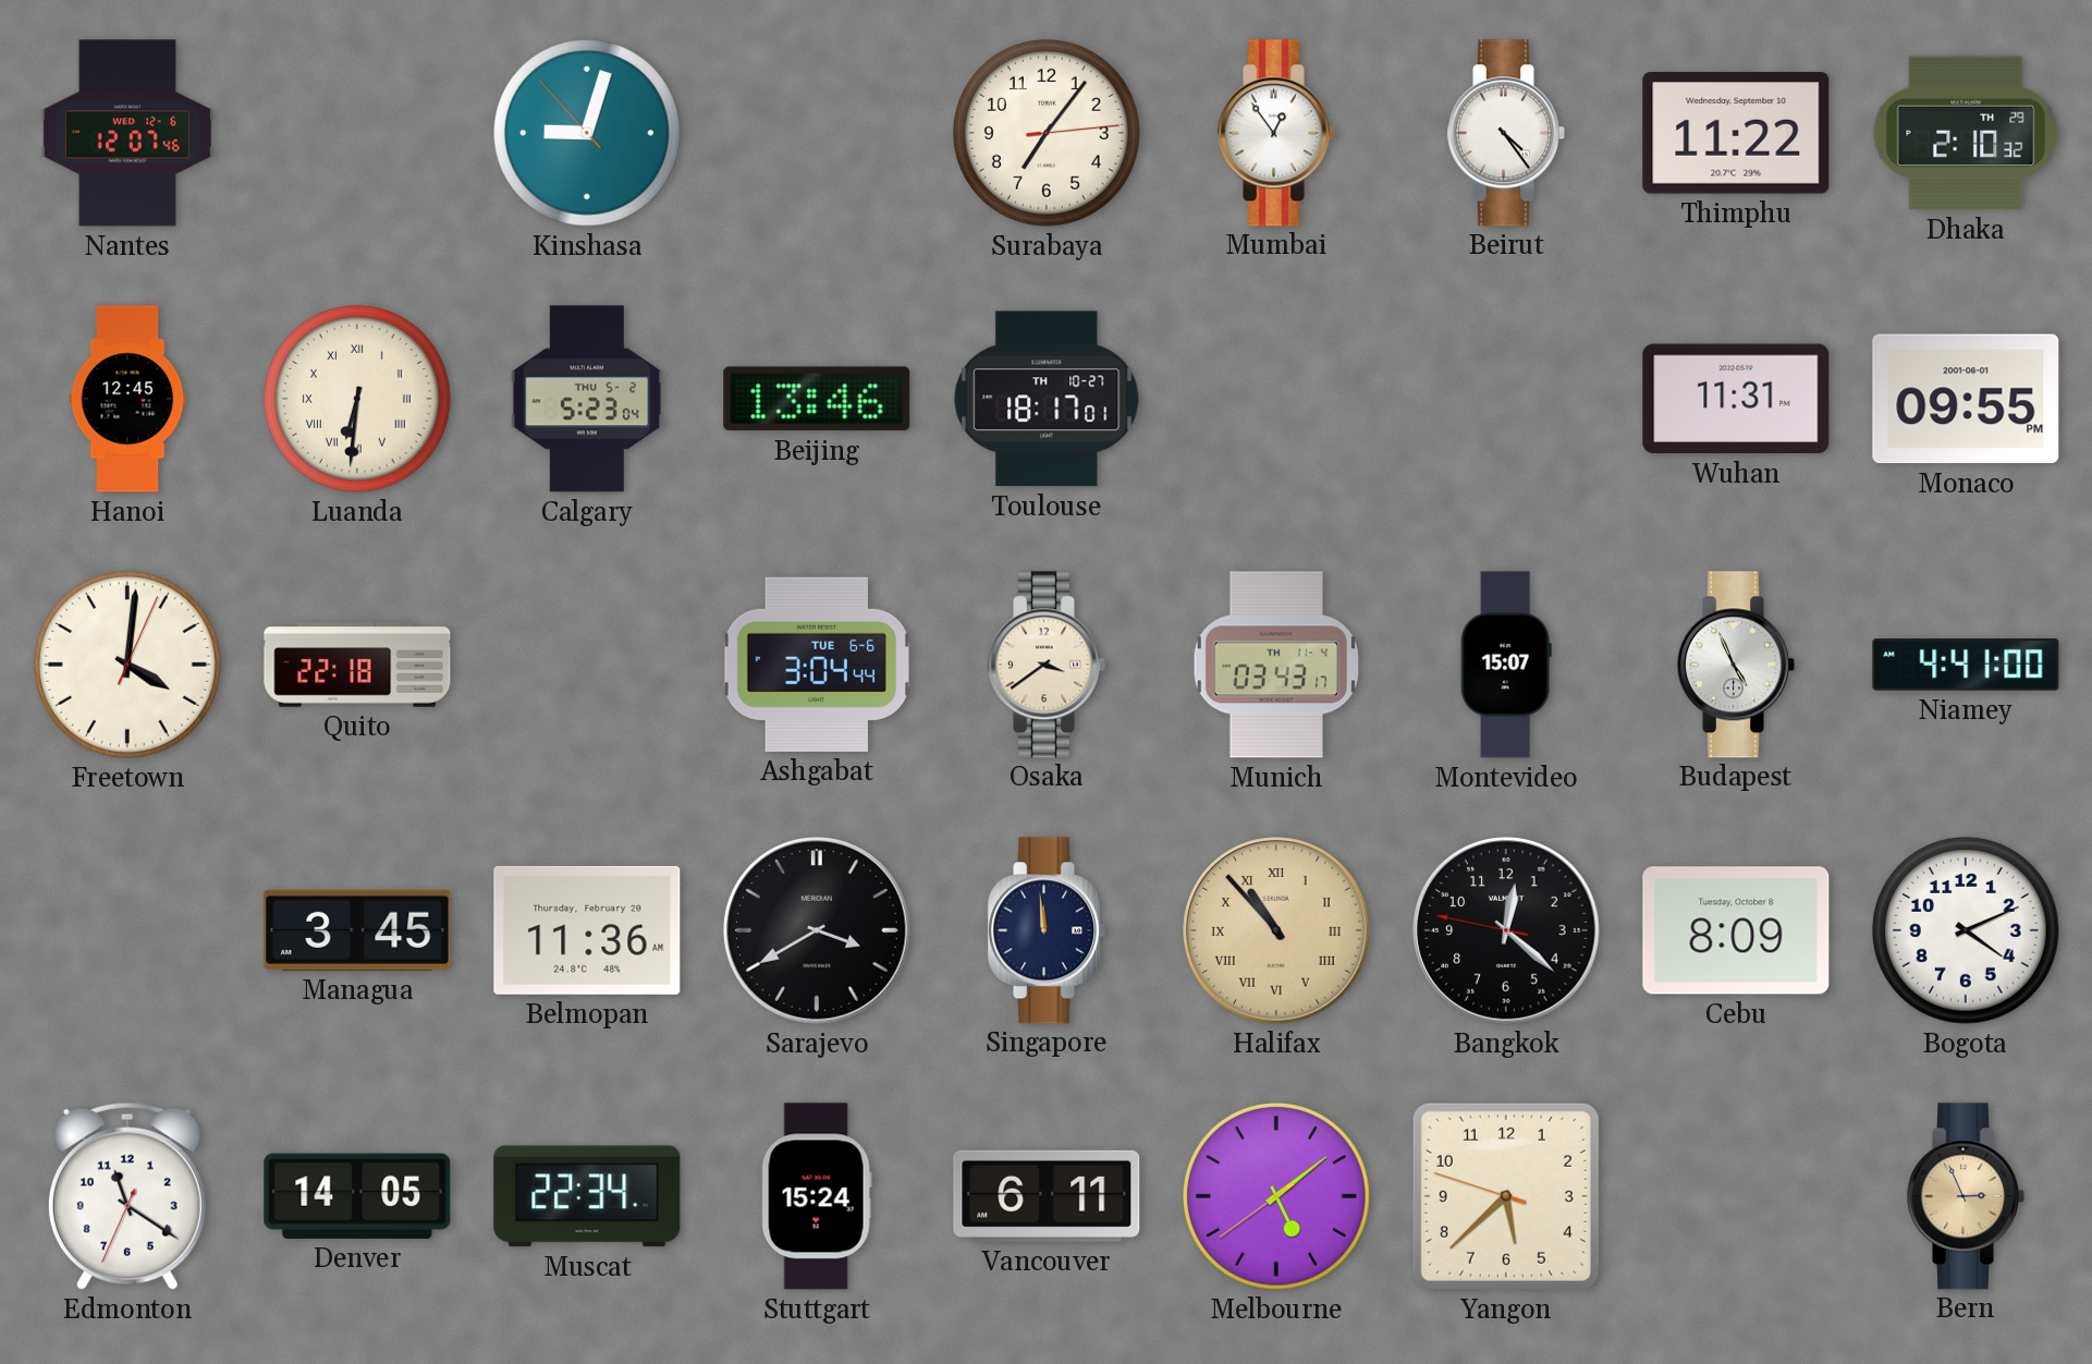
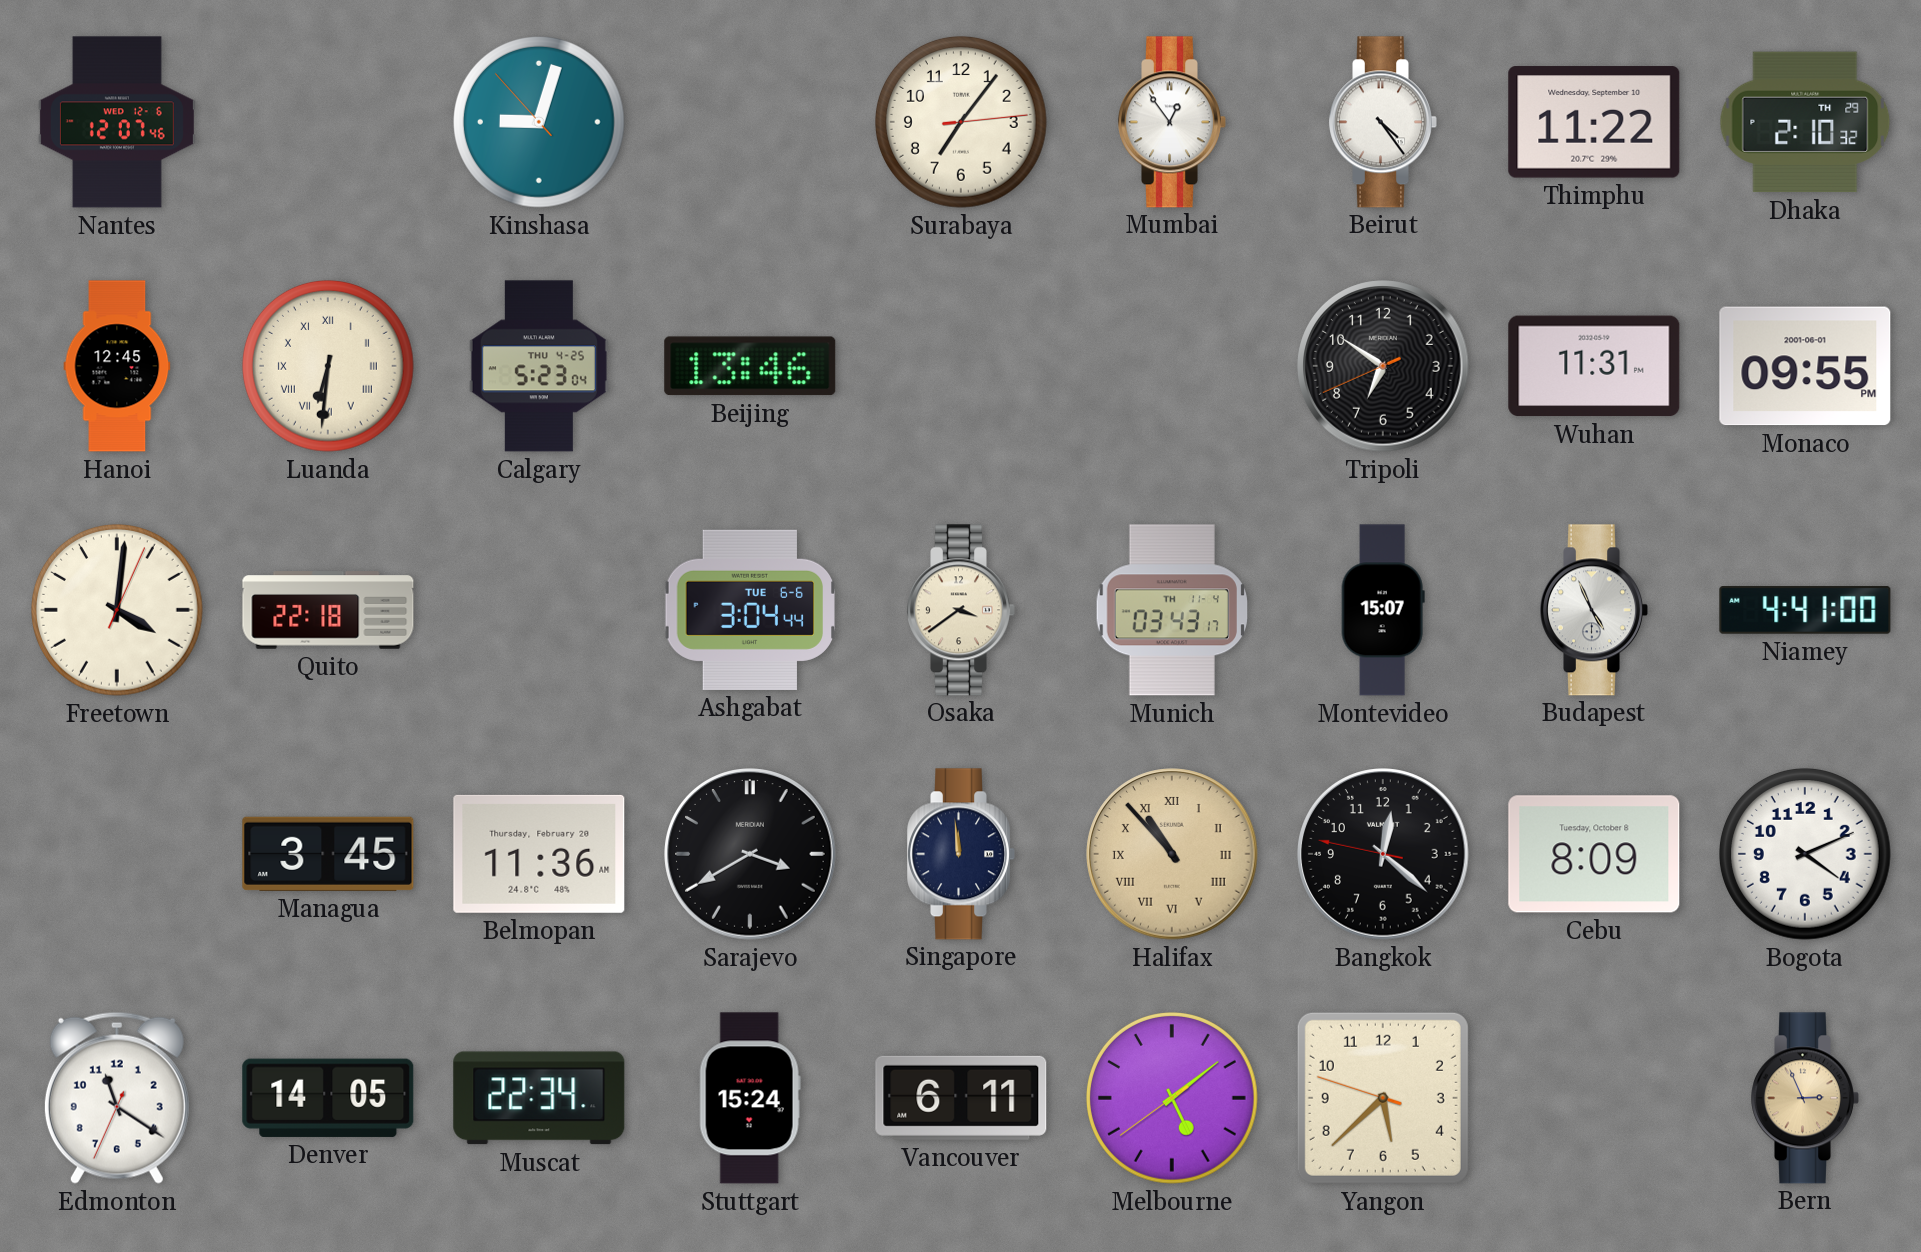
Calgary date: THU 5-2 -> THU 4-25 (539, 366)
Toulouse: 18:17 -> none (1047, 399)
Tripoli: none -> 6:50 (1383, 366)
